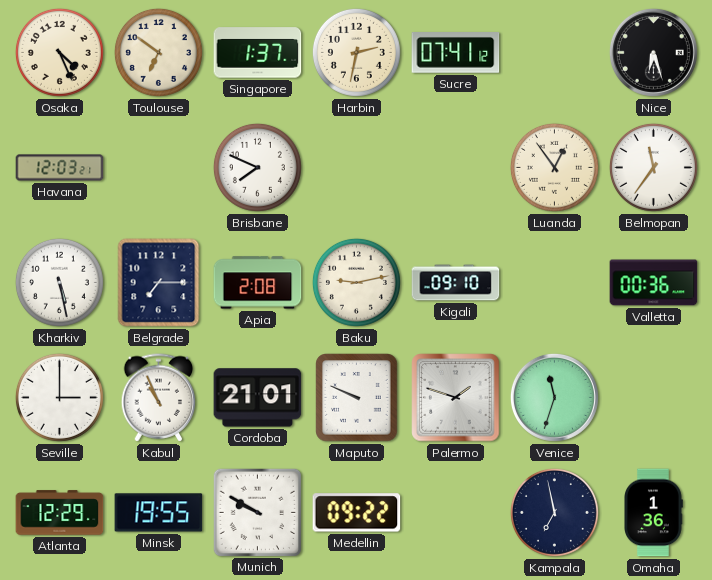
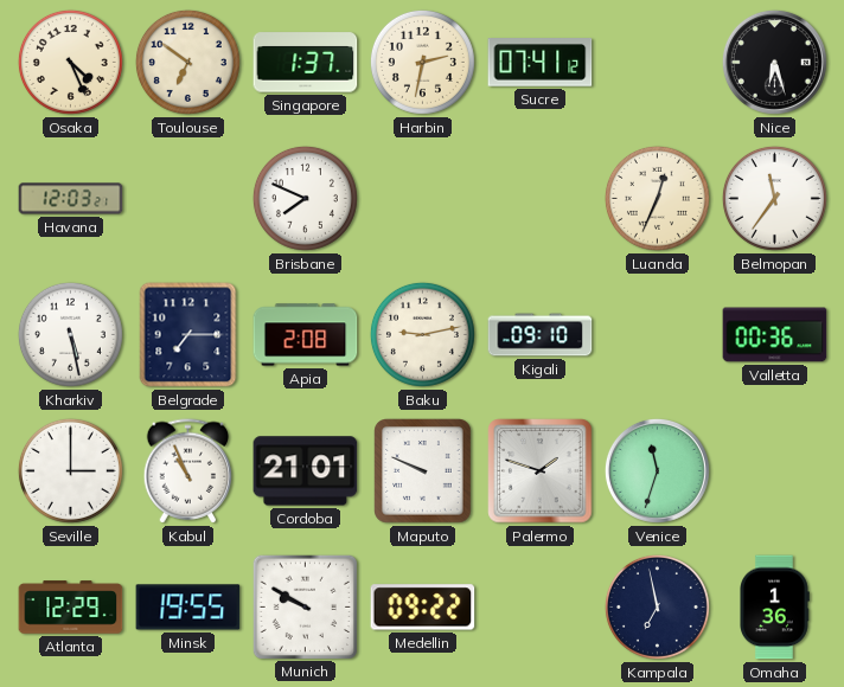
Luanda: 12:54 -> 12:34 (657, 198)
